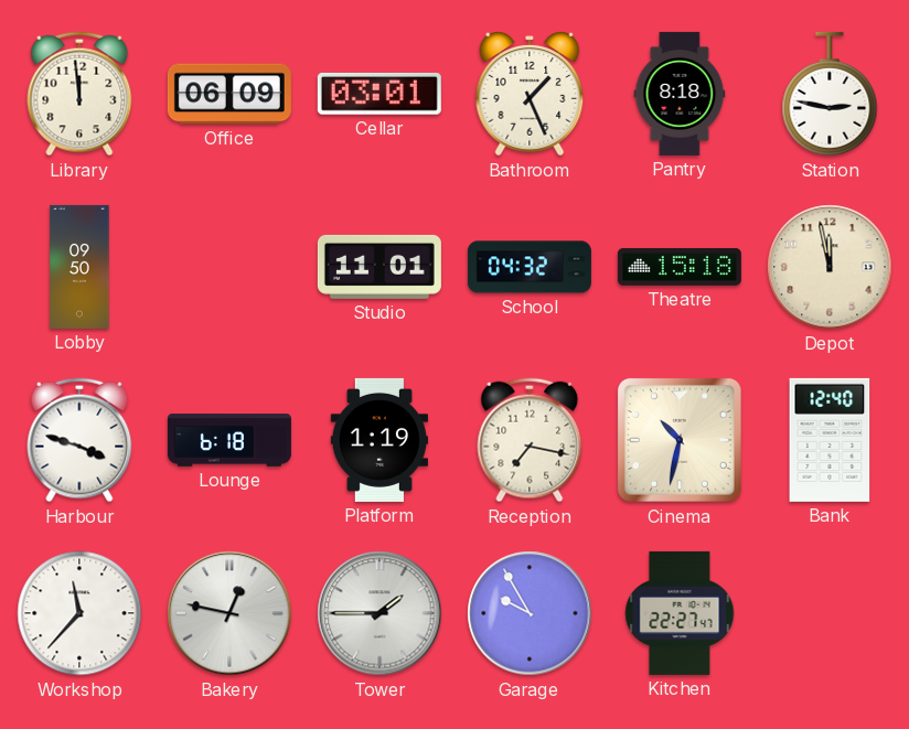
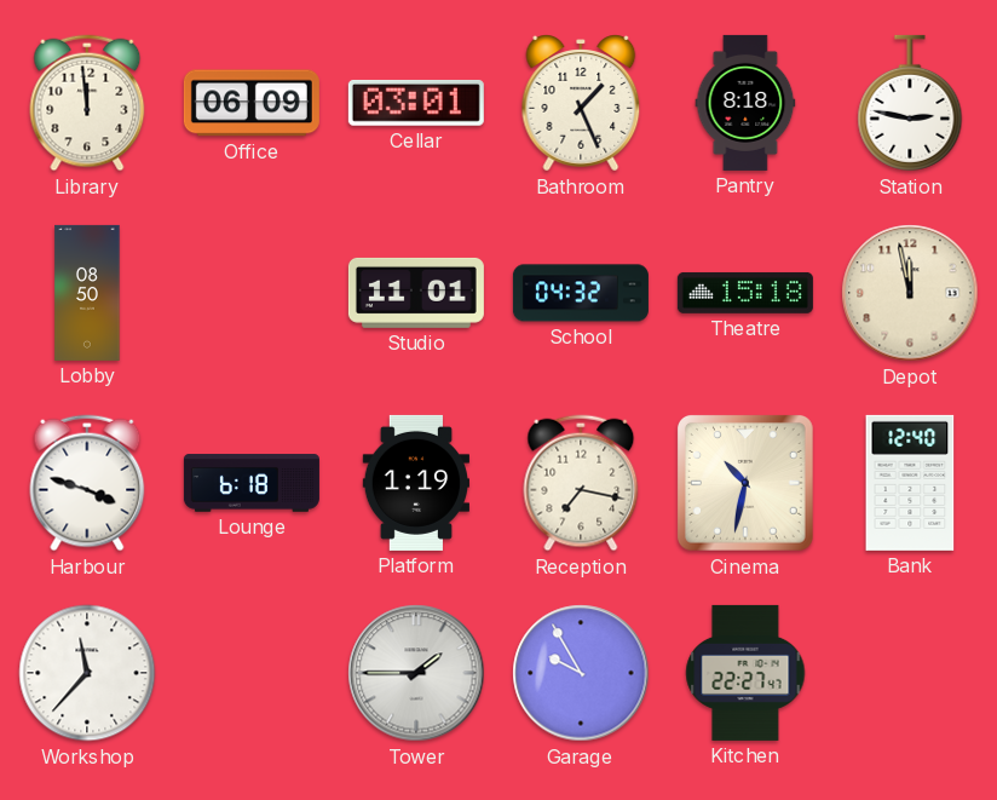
Lobby: 09:50 -> 08:50 (87, 293)
Bakery: 12:47 -> none (229, 613)
